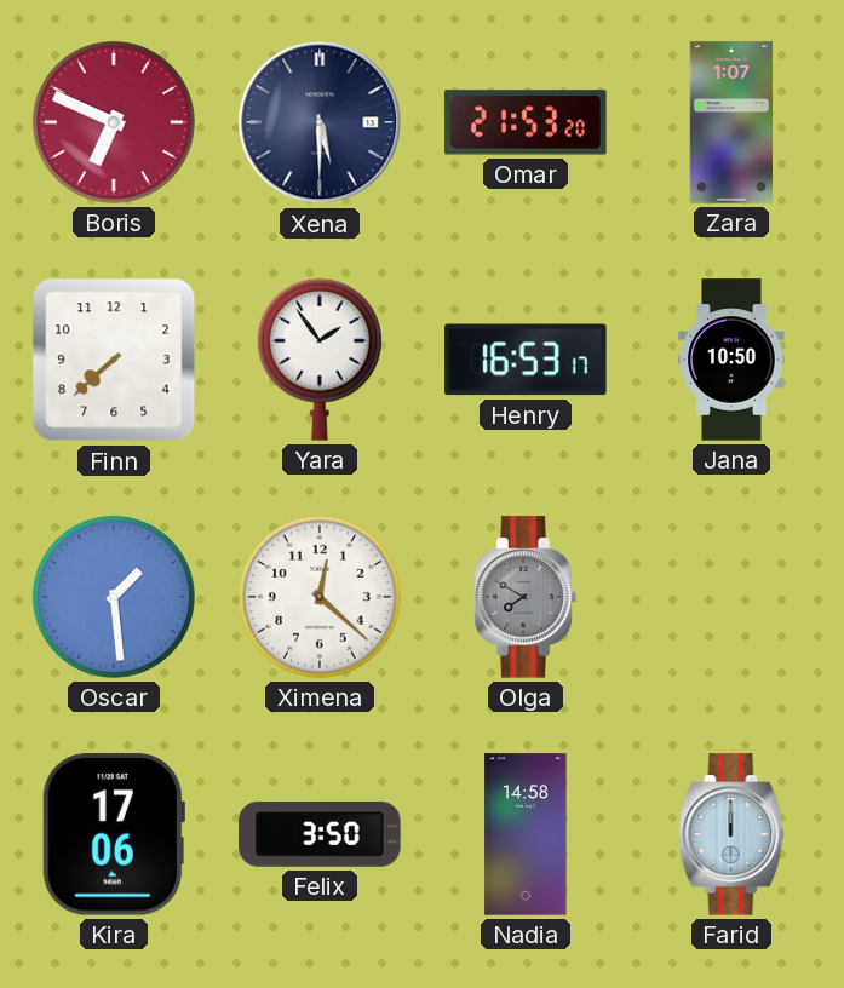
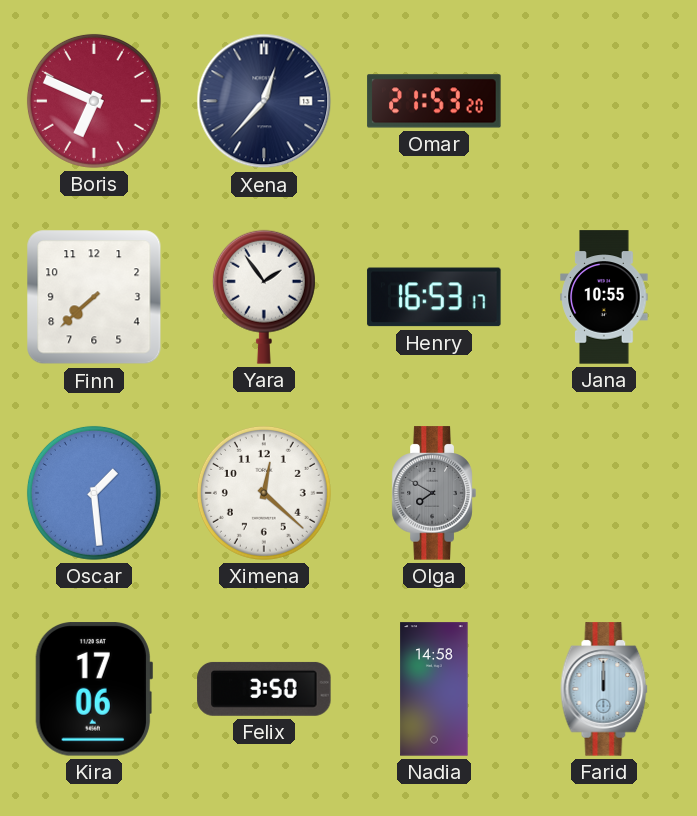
Xena: 5:30 -> 12:37 (264, 101)
Zara: 1:07 -> none (731, 122)
Jana: 10:50 -> 10:55 (604, 297)
